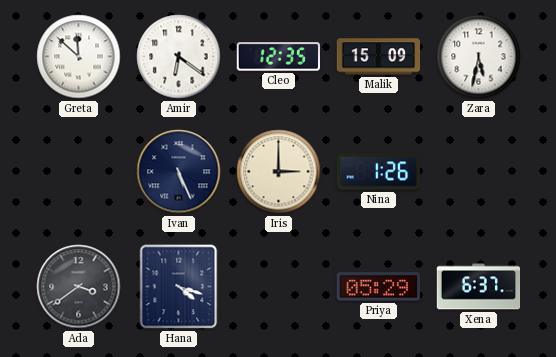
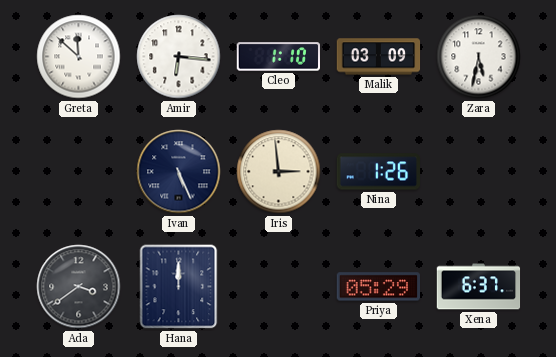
Amir: 6:21 -> 6:16 (179, 57)
Cleo: 12:35 -> 1:10 (279, 57)
Malik: 15:09 -> 03:09 (379, 57)
Iris: 3:00 -> 2:59 (279, 172)
Hana: 4:18 -> 12:00 (179, 287)
